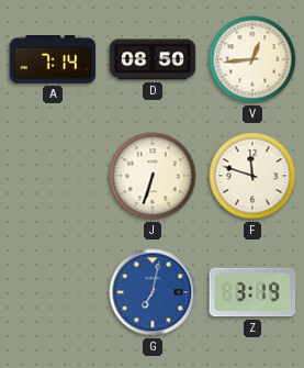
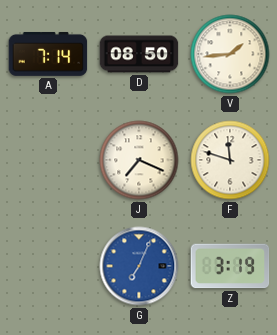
V: 12:44 -> 1:44 (230, 54)
J: 6:33 -> 7:19 (139, 160)
G: 7:02 -> 7:04 (139, 266)
